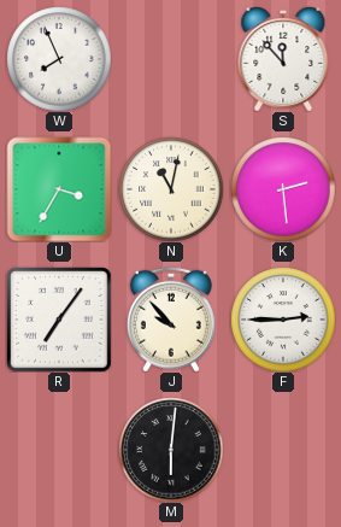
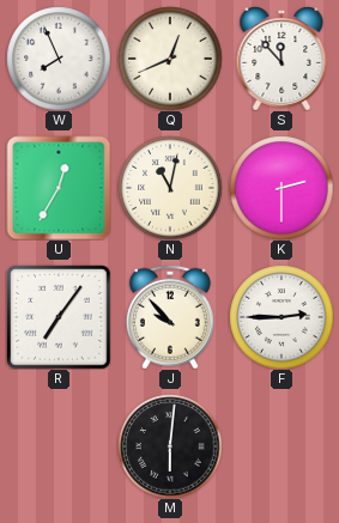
Q: none -> 12:41 (170, 59)
U: 3:35 -> 12:35 (59, 188)
K: 2:29 -> 2:30 (282, 188)
